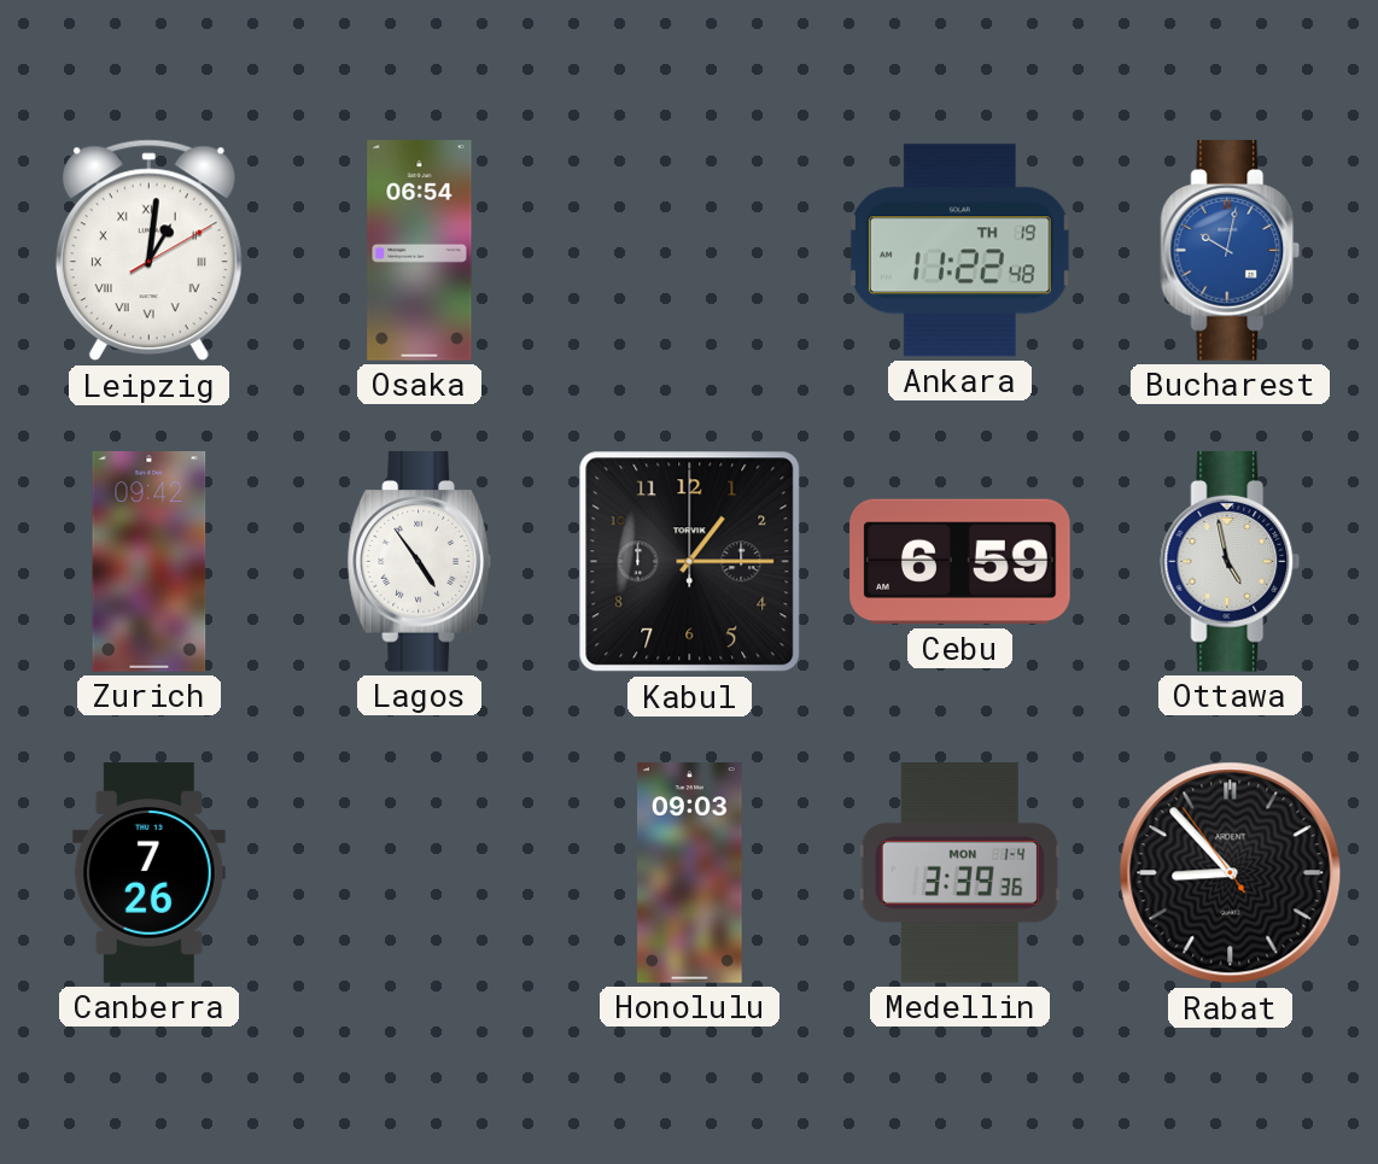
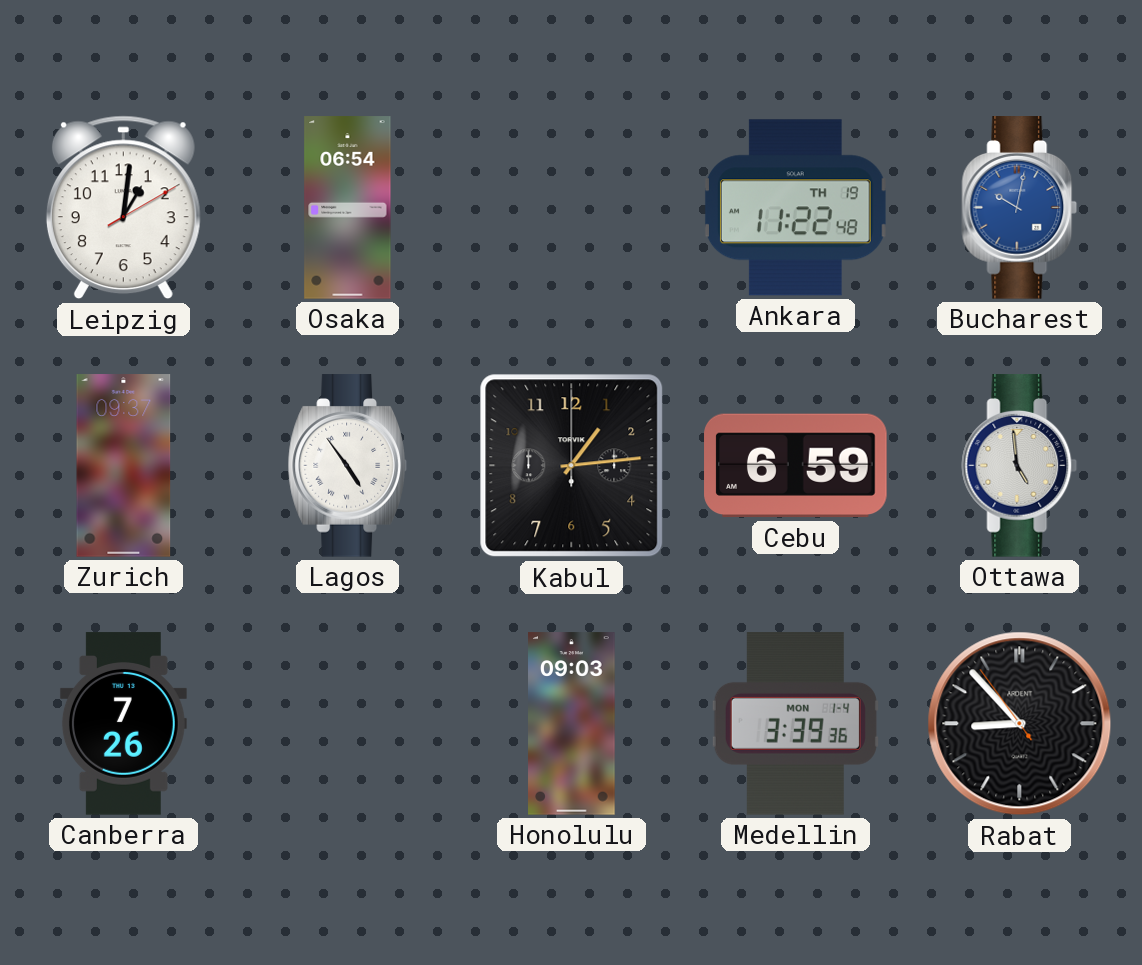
Leipzig numerals: Roman -> Arabic (123, 208)
Zurich: 09:42 -> 09:37 (124, 466)
Kabul: 1:15 -> 1:14 (572, 466)
Ottawa: 4:58 -> 4:59 (1020, 466)
